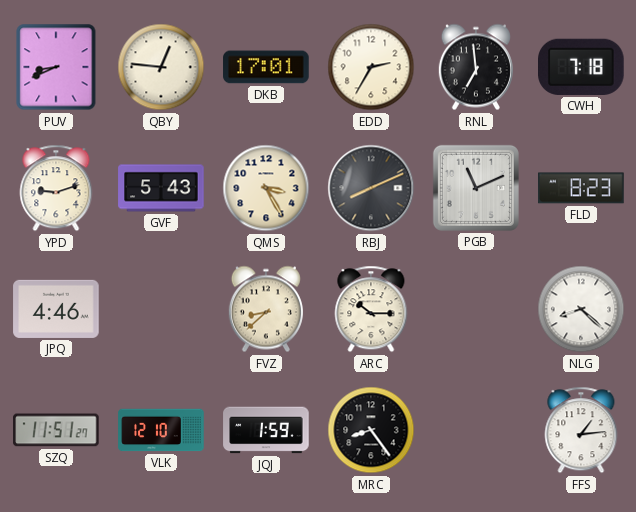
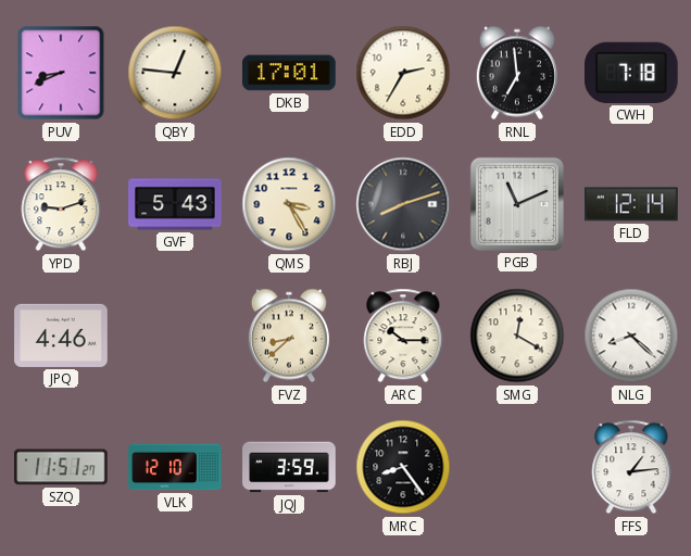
RBJ: 8:11 -> 8:12 (403, 204)
FLD: 8:23 -> 12:14 (631, 204)
SMG: none -> 12:20 (517, 336)
JQJ: 1:59 -> 3:59 (289, 467)
